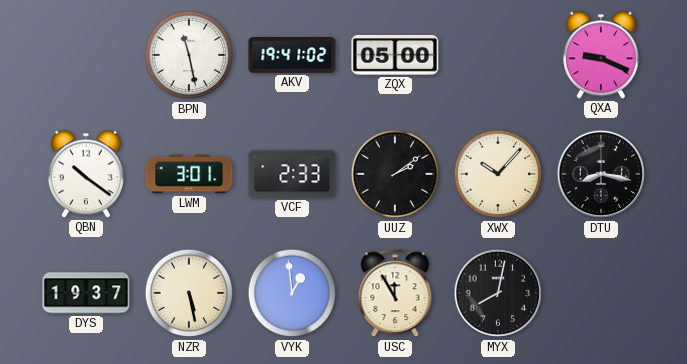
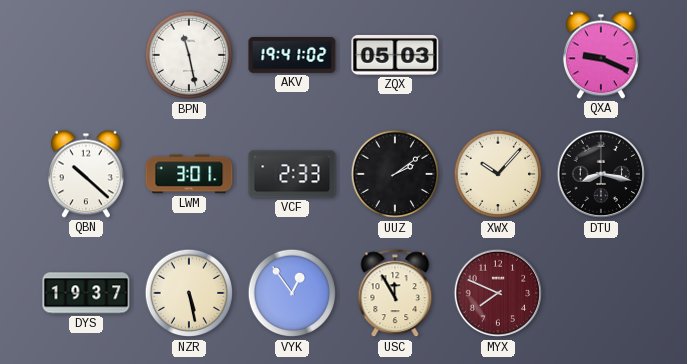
ZQX: 05:00 -> 05:03 (395, 55)
QBN: 10:21 -> 10:22 (86, 174)
VYK: 12:59 -> 12:54 (292, 293)
MYX: 8:02 -> 7:49 (498, 293)
MYX dial: black -> burgundy (498, 293)
